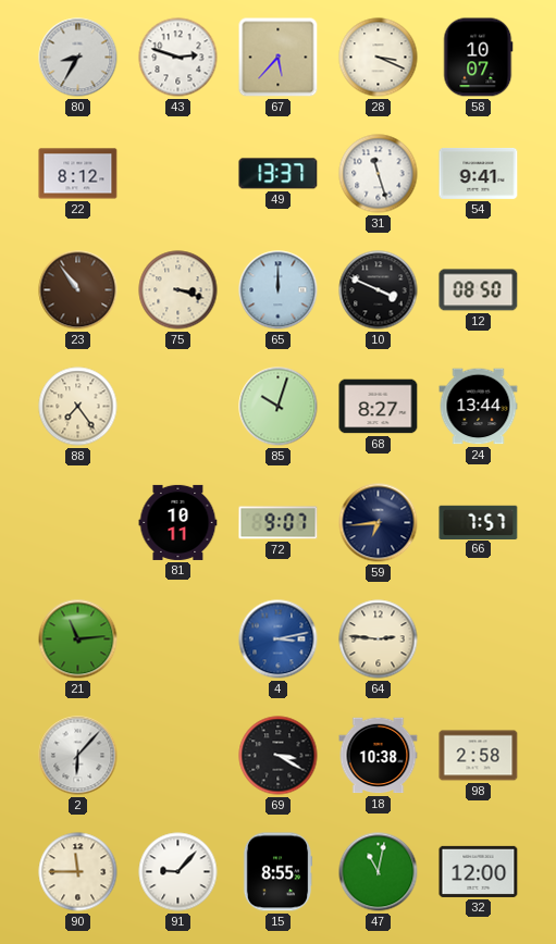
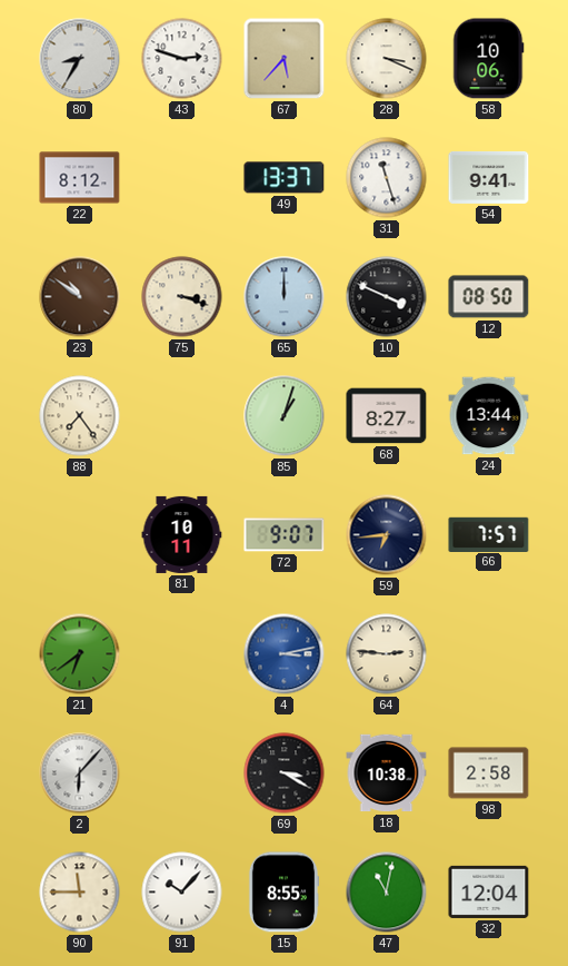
58: 10:07 -> 10:06 (489, 59)
23: 10:54 -> 10:51 (80, 297)
85: 10:03 -> 1:03 (285, 416)
21: 11:14 -> 6:39 (80, 654)
91: 9:07 -> 10:07 (182, 893)
32: 12:00 -> 12:04 (489, 891)
